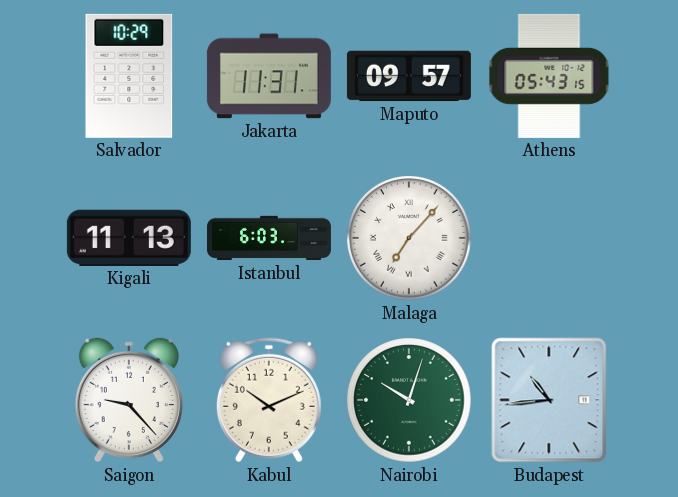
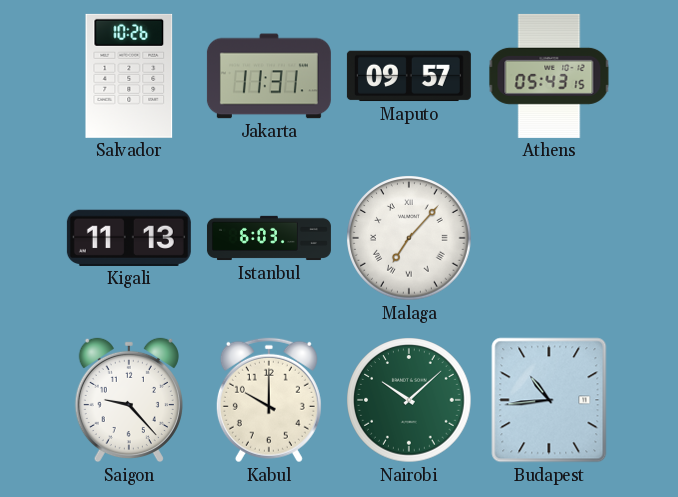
Salvador: 10:29 -> 10:26 (129, 76)
Kabul: 10:11 -> 10:00 (269, 400)
Nairobi: 10:03 -> 10:08 (409, 400)
